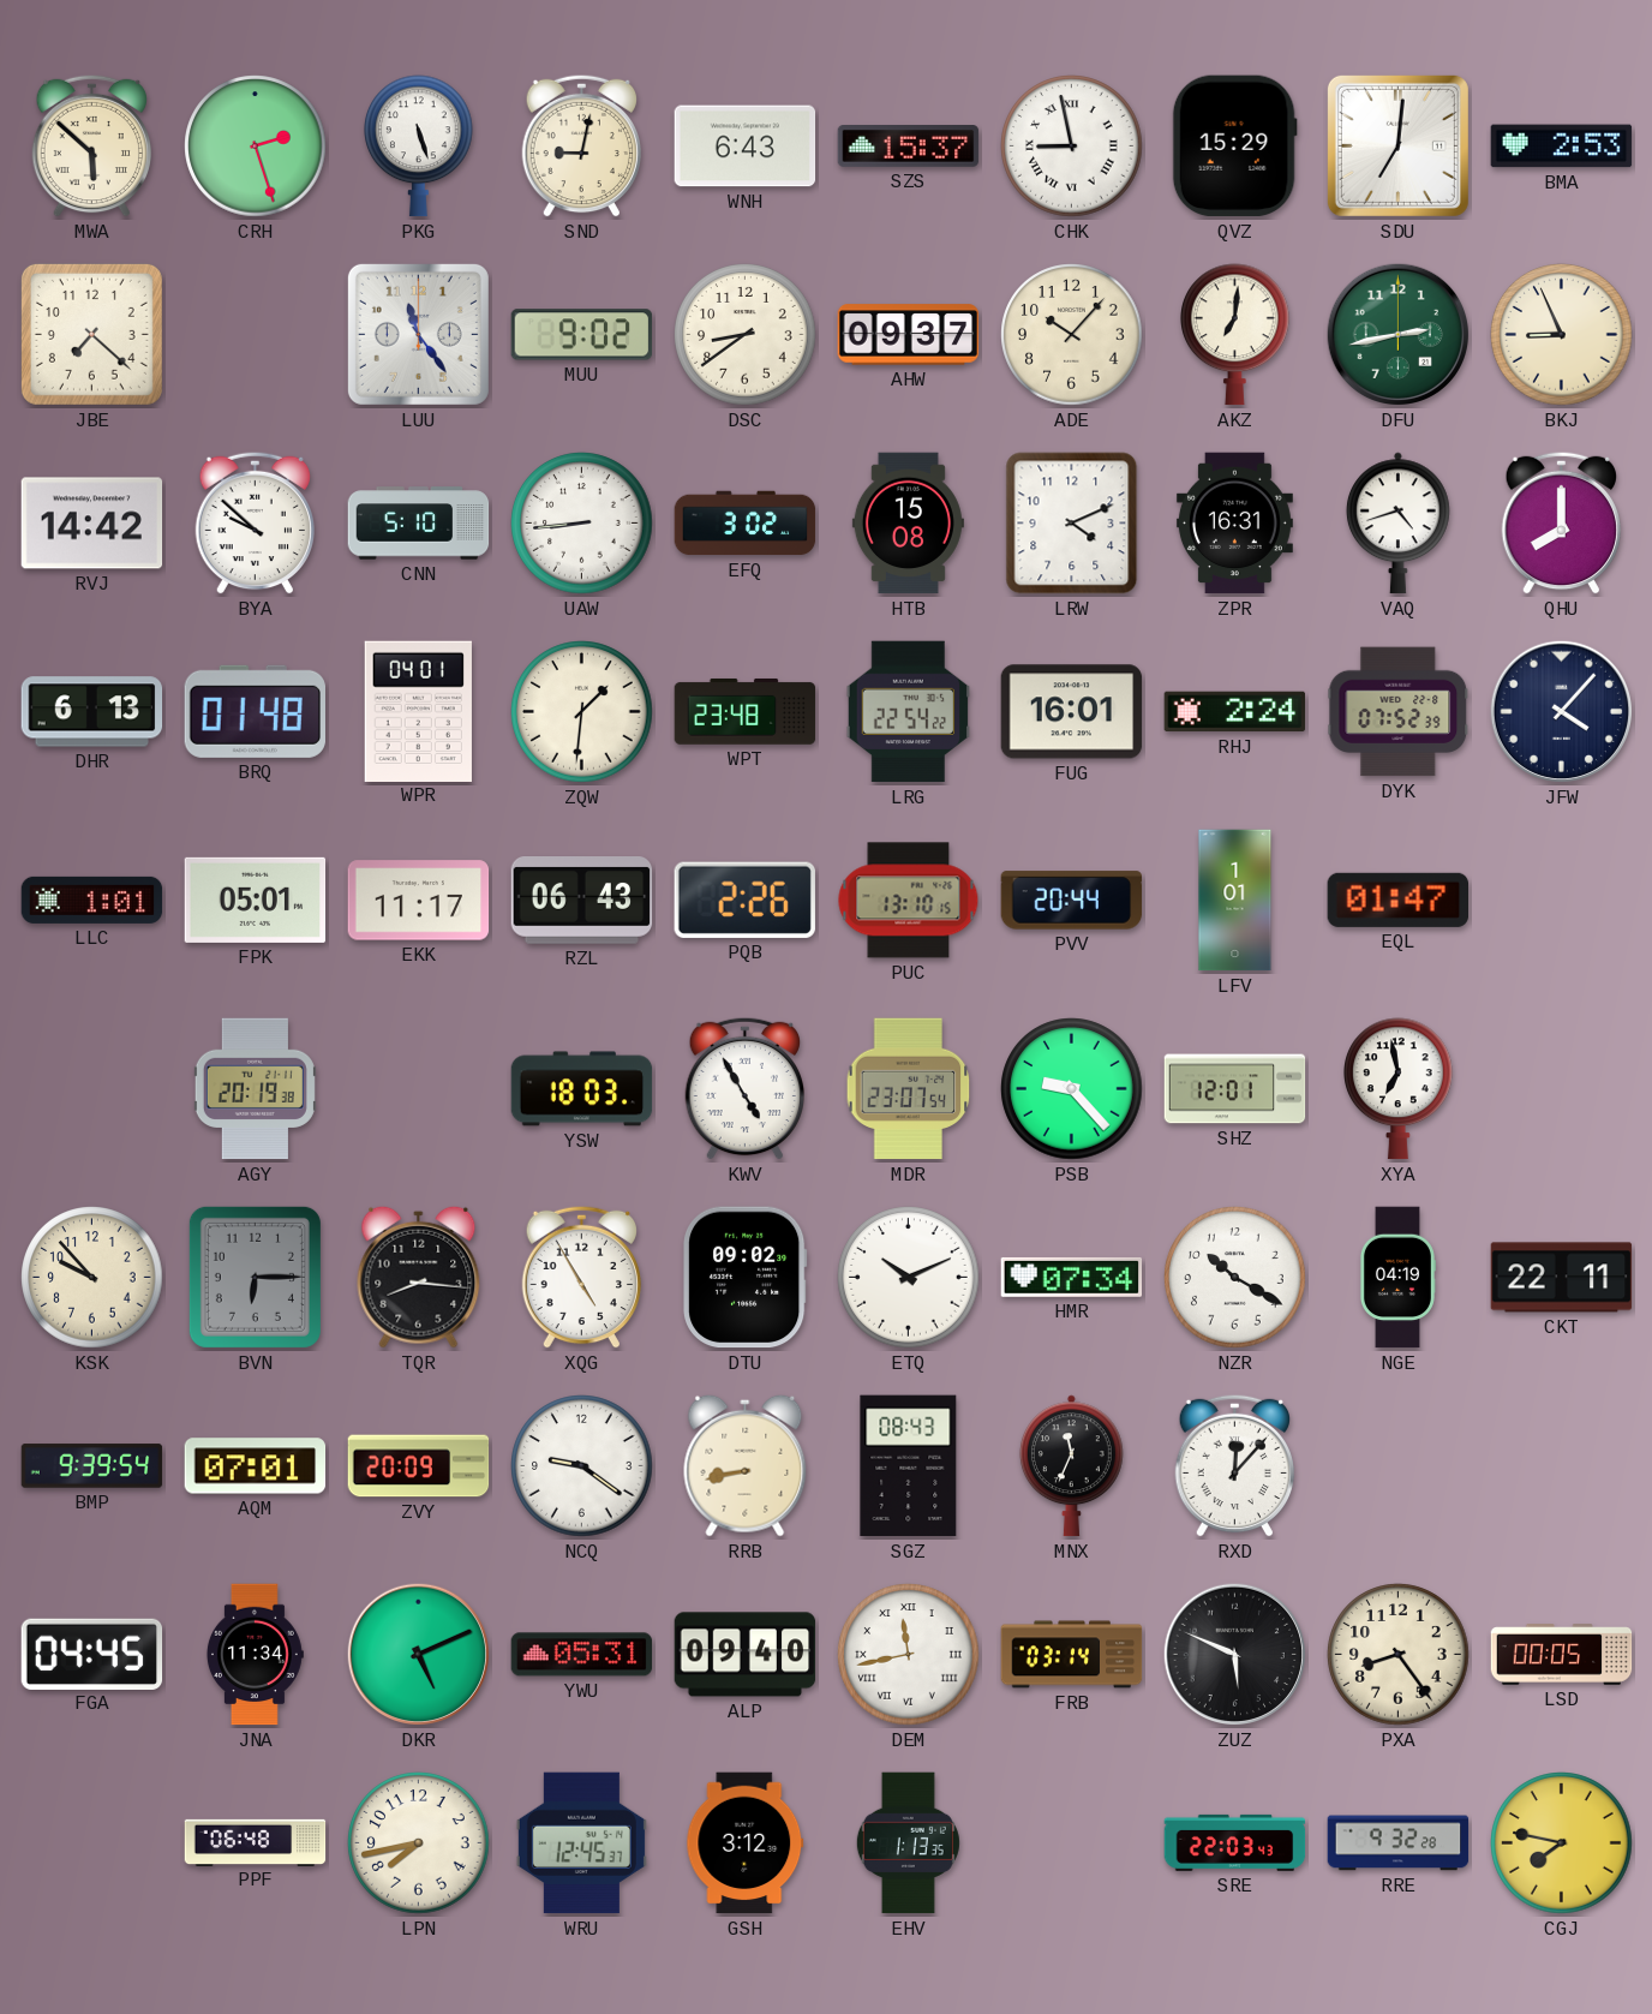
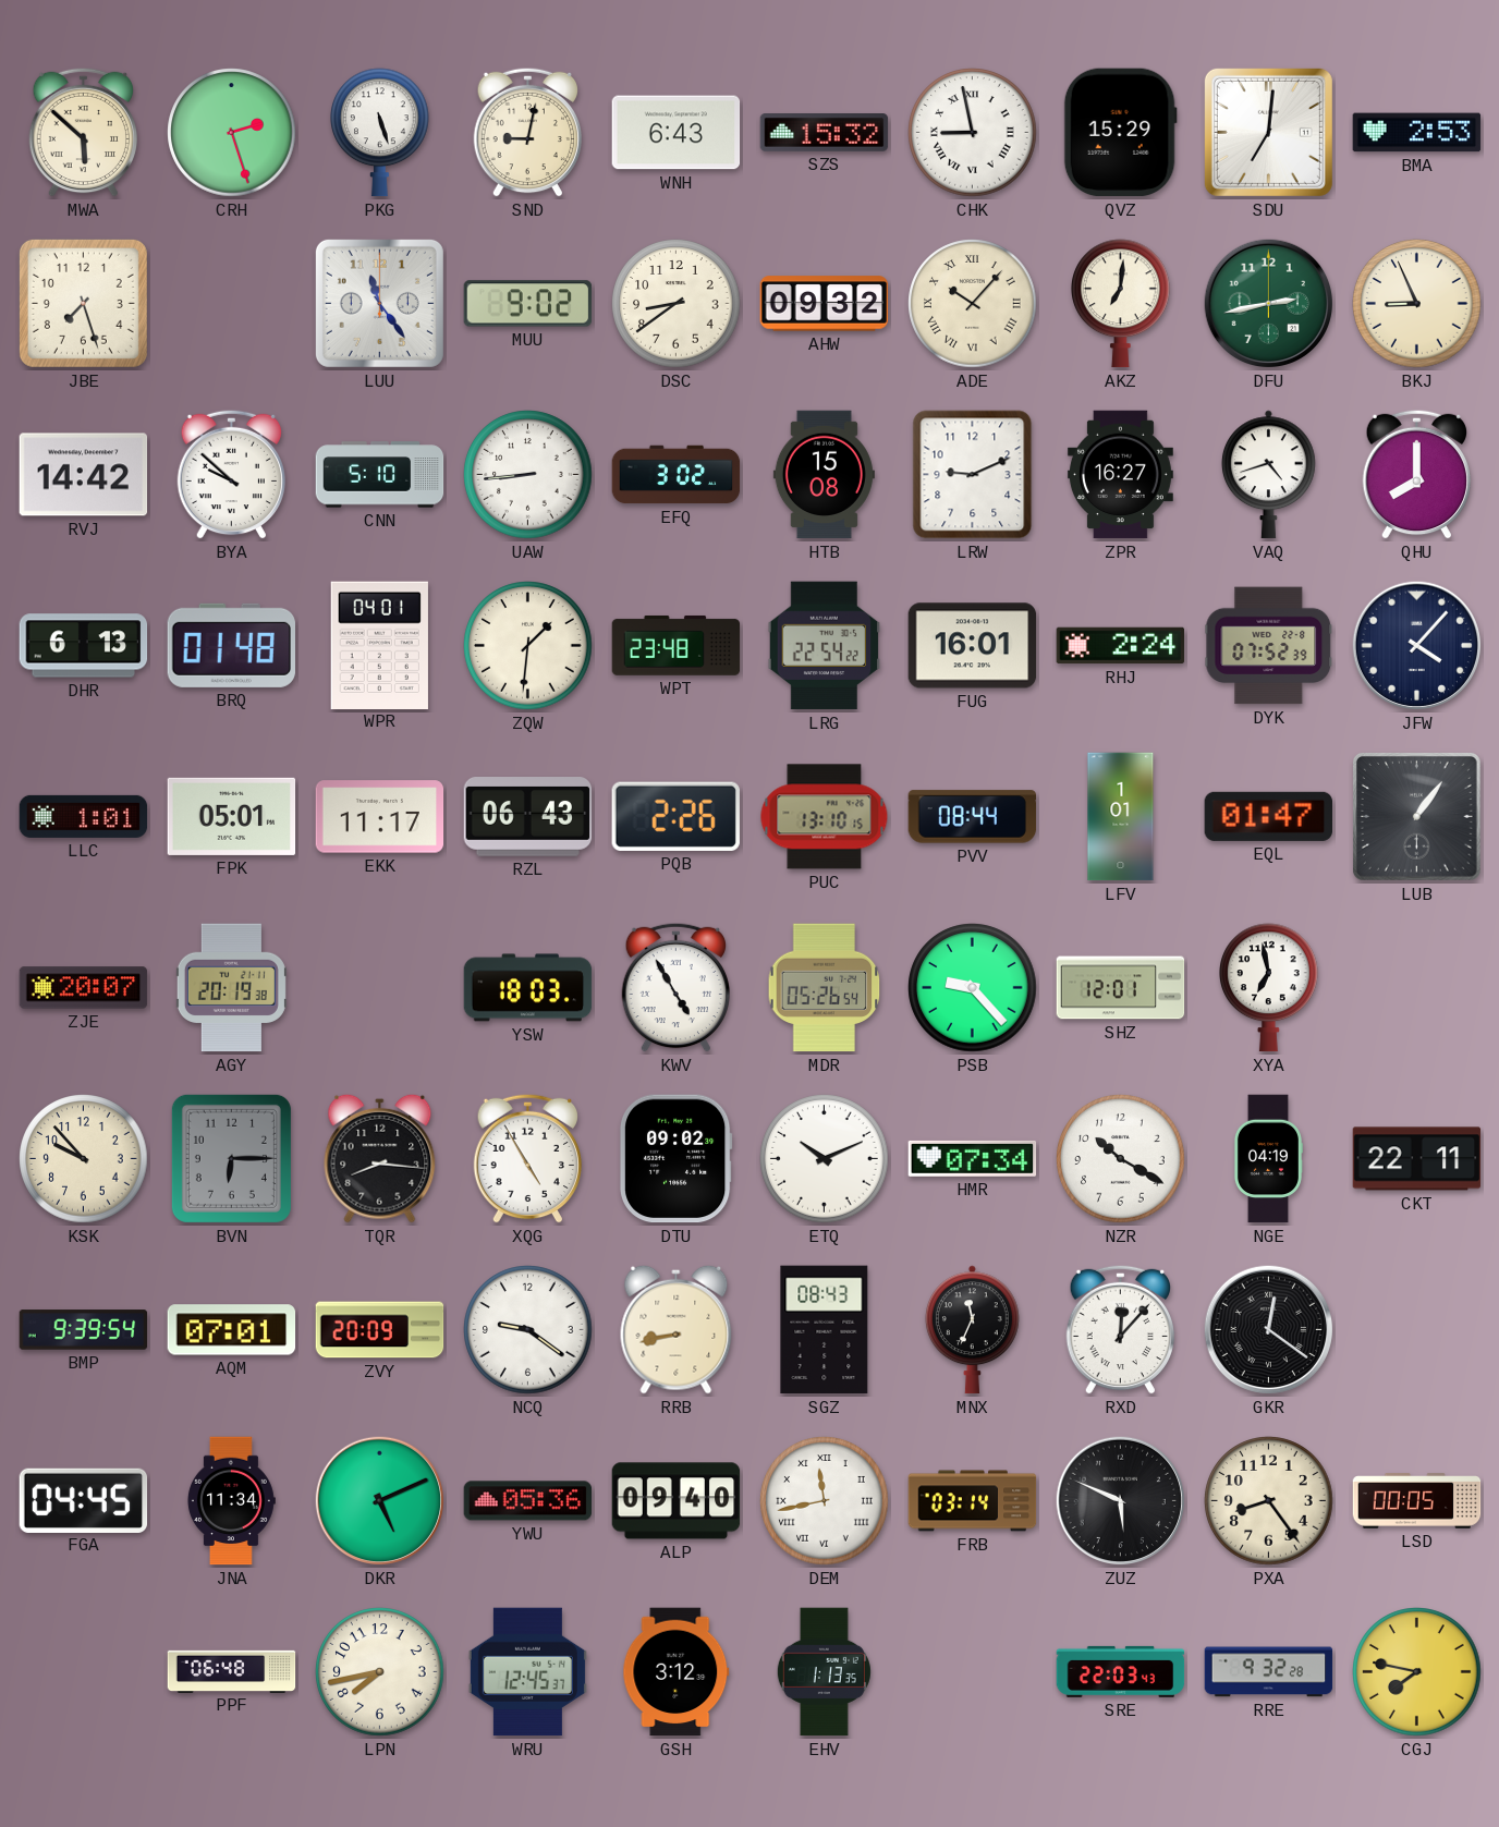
SZS: 15:37 -> 15:32 (825, 133)
JBE: 7:22 -> 7:27 (83, 303)
AHW: 09:37 -> 09:32 (825, 304)
ADE numerals: Arabic -> Roman (973, 304)
LRW: 4:11 -> 9:11 (973, 475)
ZPR: 16:31 -> 16:27 (1120, 475)
PVV: 20:44 -> 08:44 (973, 817)
LUB: none -> 1:06 (1416, 816)
ZJE: none -> 20:07 (84, 988)
MDR: 23:07 -> 05:26 (825, 988)
GKR: none -> 12:21 (1269, 1330)
YWU: 05:31 -> 05:36 (528, 1501)
